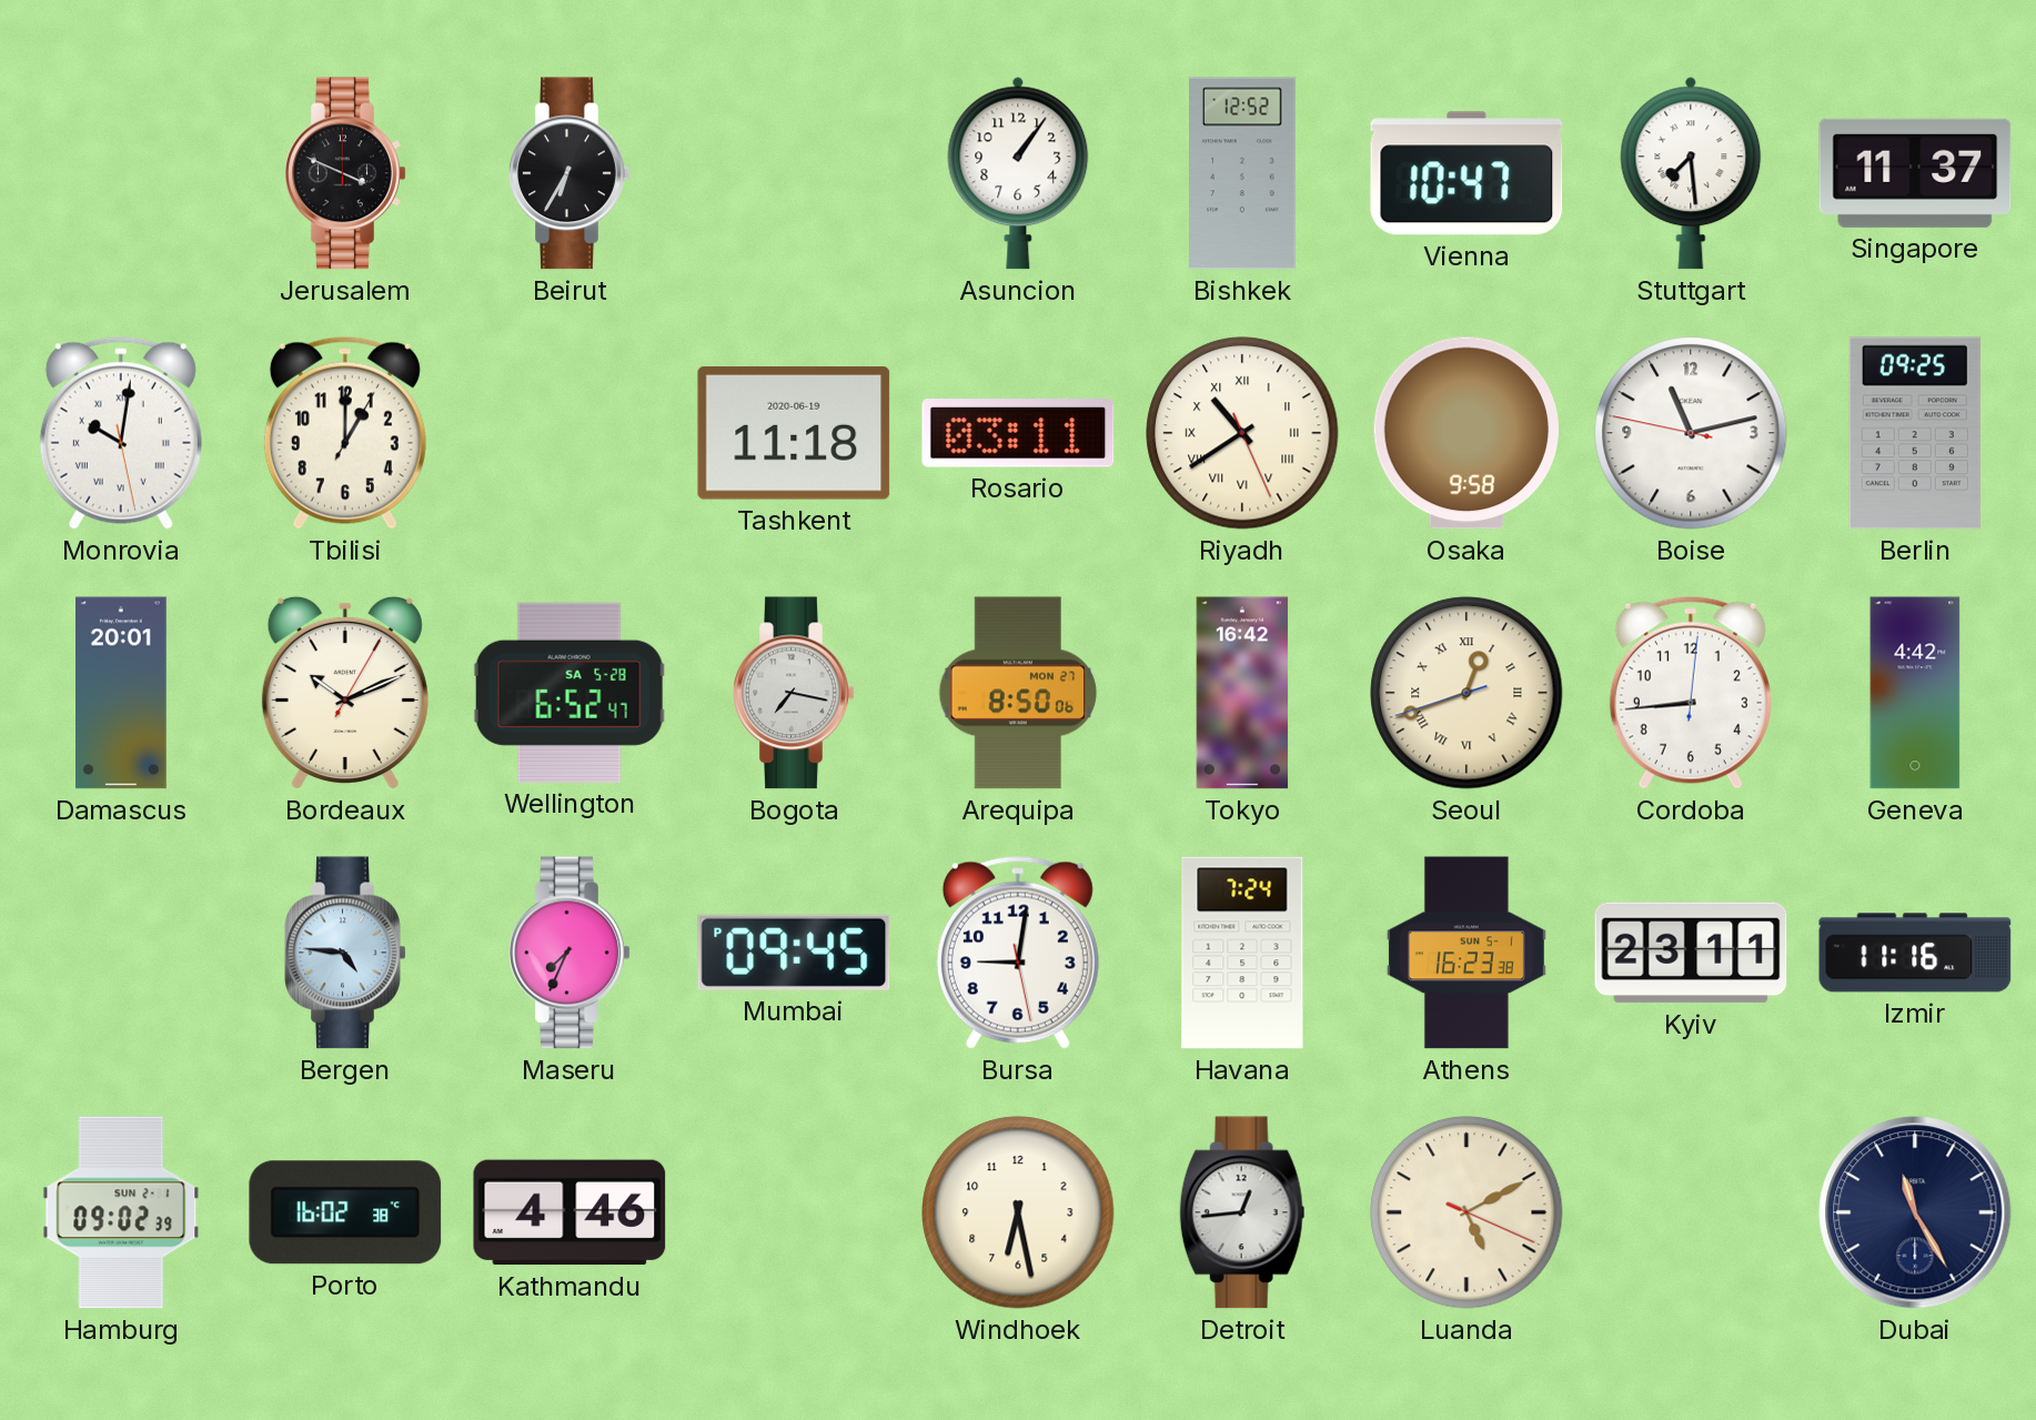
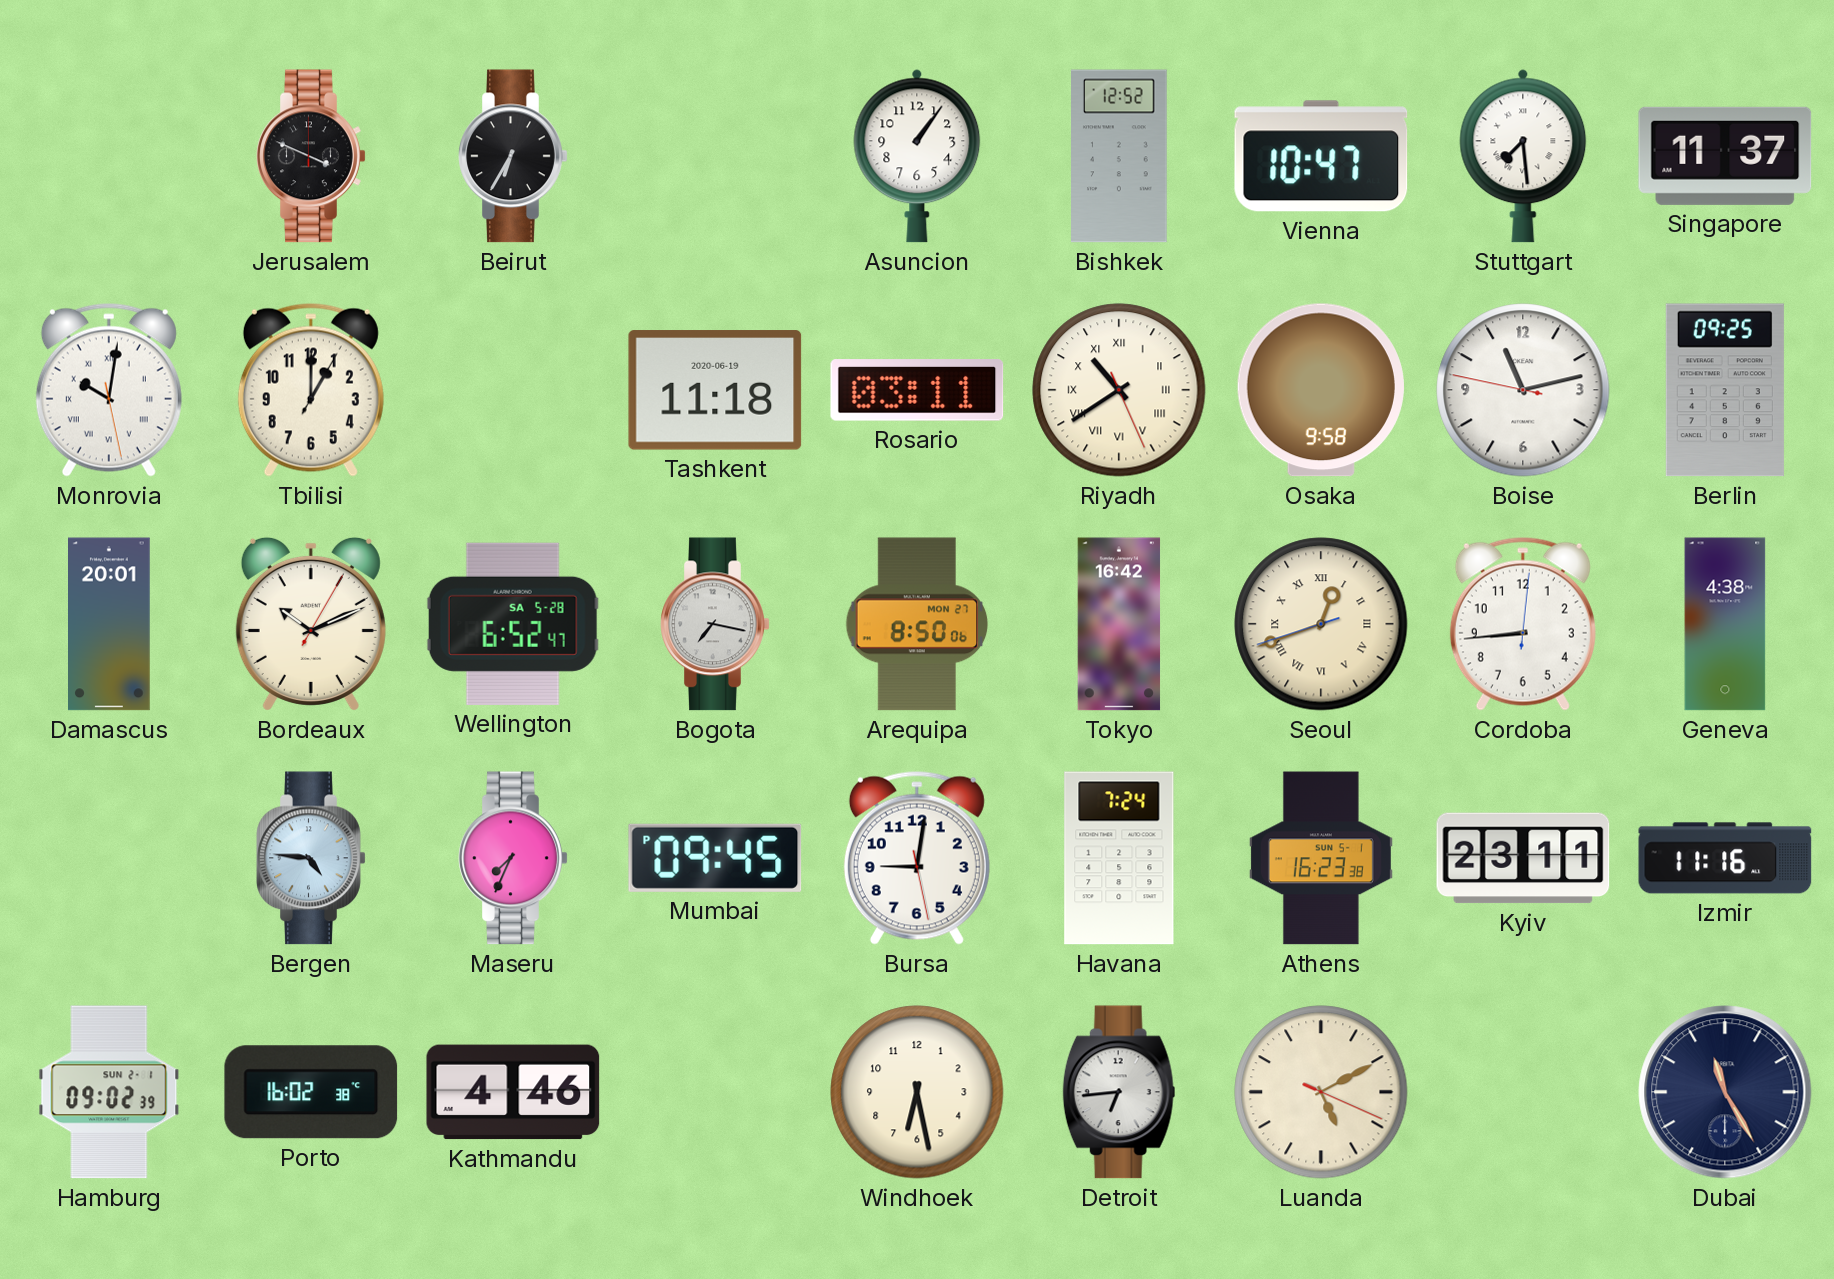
Geneva: 4:42 -> 4:38 (1725, 624)
Detroit: 12:44 -> 6:44 (1119, 1092)
